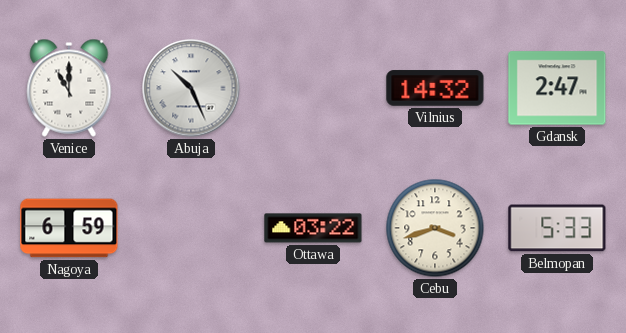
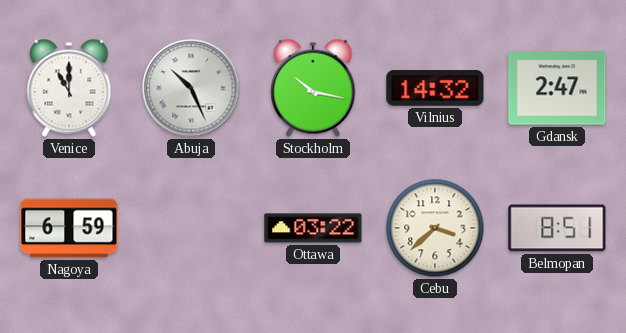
Stockholm: none -> 10:17 (313, 88)
Cebu: 3:42 -> 3:38 (435, 228)
Belmopan: 5:33 -> 8:51 (557, 228)
